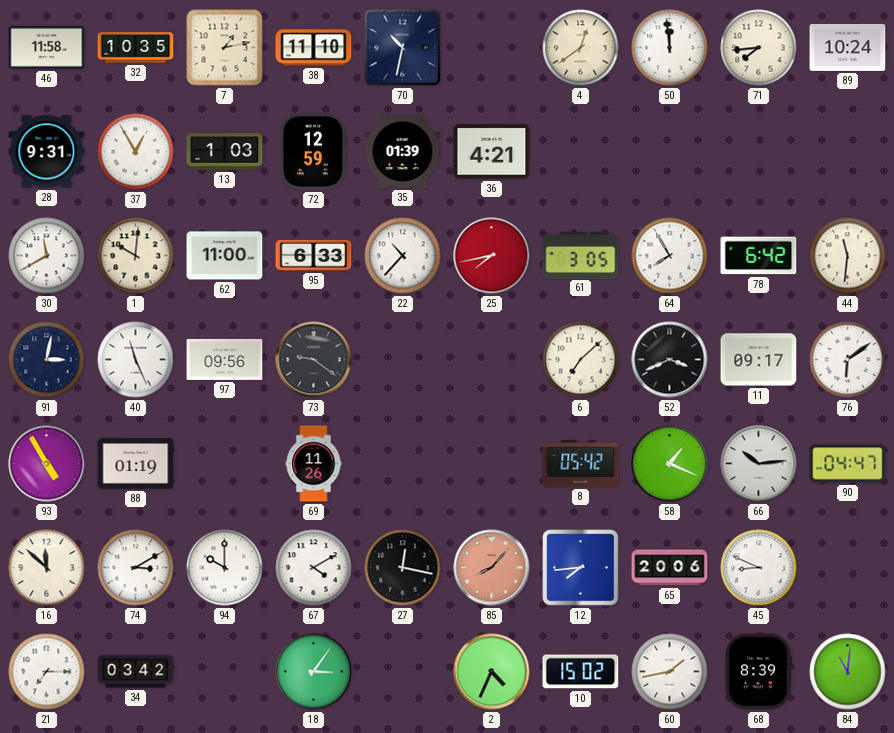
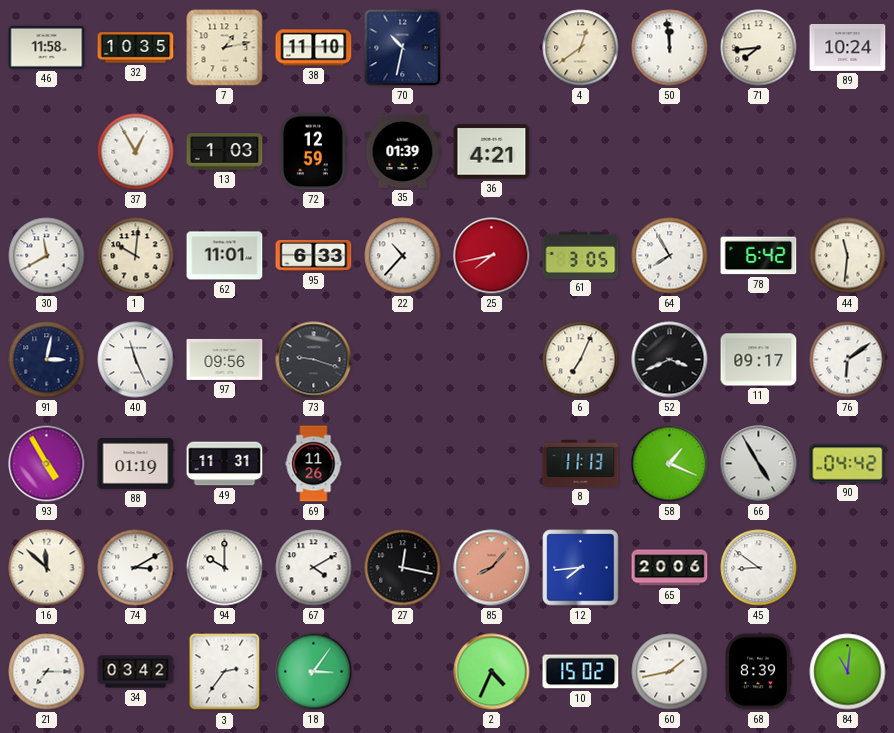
28: 9:31 -> none (47, 152)
62: 11:00 -> 11:01 (225, 256)
73: 9:21 -> 9:18 (314, 360)
6: 7:08 -> 7:04 (581, 360)
49: none -> 11:31 (225, 464)
8: 05:42 -> 11:13 (581, 463)
66: 10:14 -> 4:55 (759, 464)
90: 04:47 -> 04:42 (848, 464)
45: 8:49 -> 8:51 (759, 568)
3: none -> 2:36 (225, 672)
